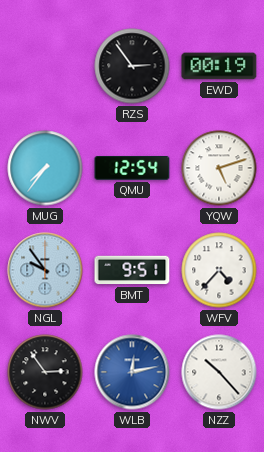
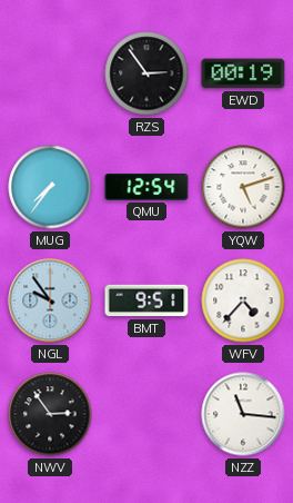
WLB: 12:13 -> none (132, 372)
NZZ: 10:23 -> 11:16 (243, 414)
